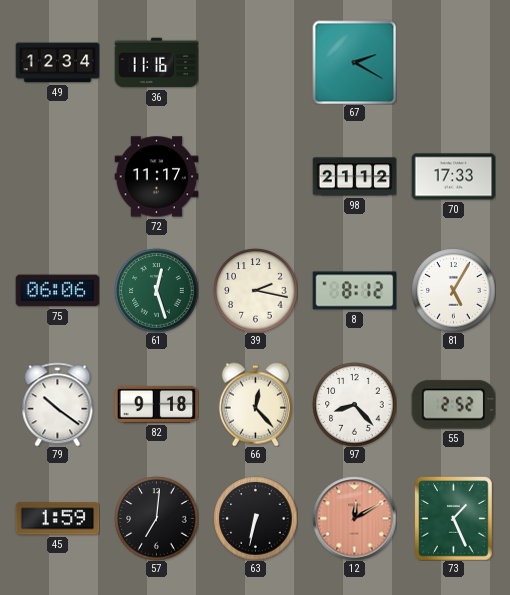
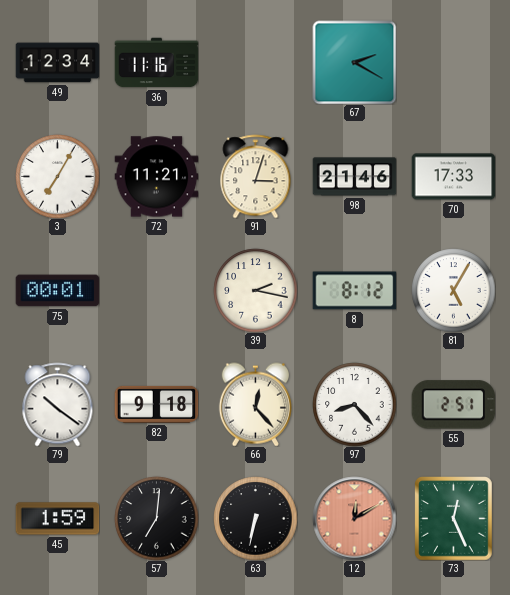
3: none -> 7:05 (57, 176)
72: 11:17 -> 11:21 (156, 177)
91: none -> 3:03 (256, 176)
98: 21:12 -> 21:46 (354, 177)
75: 06:06 -> 00:01 (57, 291)
61: 12:27 -> none (156, 290)
55: 2:52 -> 2:51 (453, 405)
73: 1:26 -> 12:26 (454, 518)
